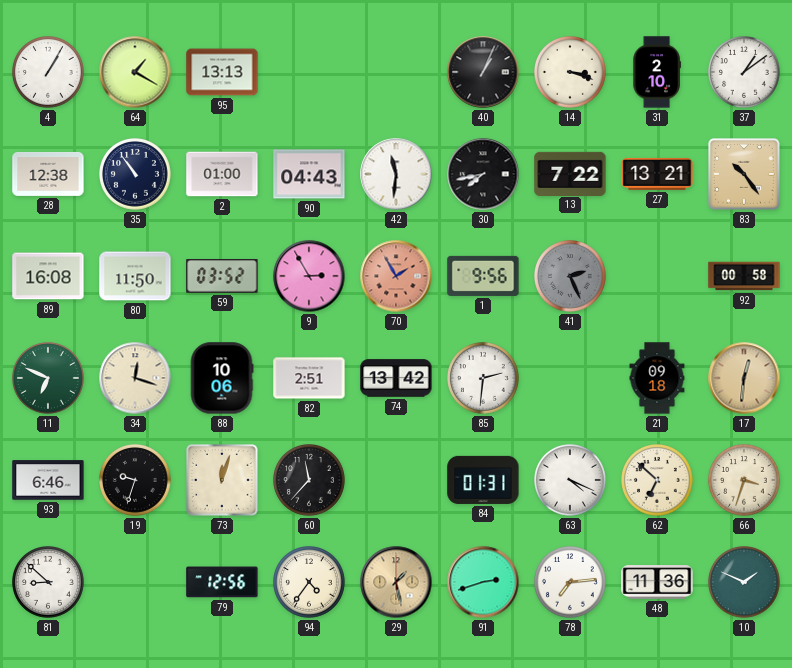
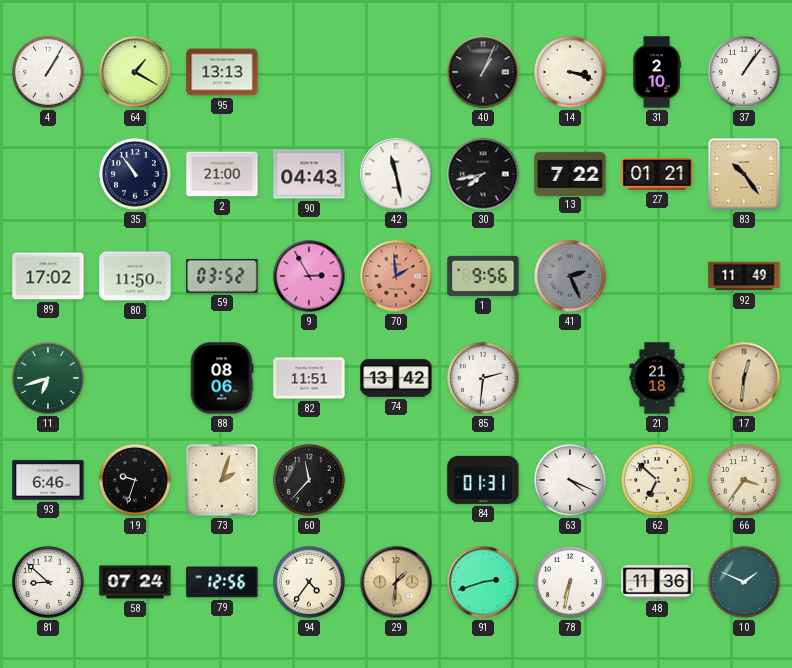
37: 1:09 -> 1:06 (745, 73)
28: 12:38 -> none (48, 174)
2: 01:00 -> 21:00 (222, 174)
42: 11:31 -> 11:28 (396, 174)
27: 13:21 -> 01:21 (657, 174)
89: 16:08 -> 17:02 (48, 276)
70: 1:55 -> 1:59 (396, 276)
92: 00:58 -> 11:49 (744, 276)
11: 6:49 -> 6:42 (49, 379)
34: 12:18 -> none (135, 378)
88: 10:06 -> 08:06 (222, 378)
82: 2:51 -> 11:51 (309, 378)
21: 09:18 -> 21:18 (657, 378)
73: 12:03 -> 2:03 (222, 480)
66: 3:33 -> 3:36 (745, 481)
58: none -> 07:24 (135, 582)
29: 1:28 -> 1:31 (396, 582)
78: 7:14 -> 6:32 (571, 583)
